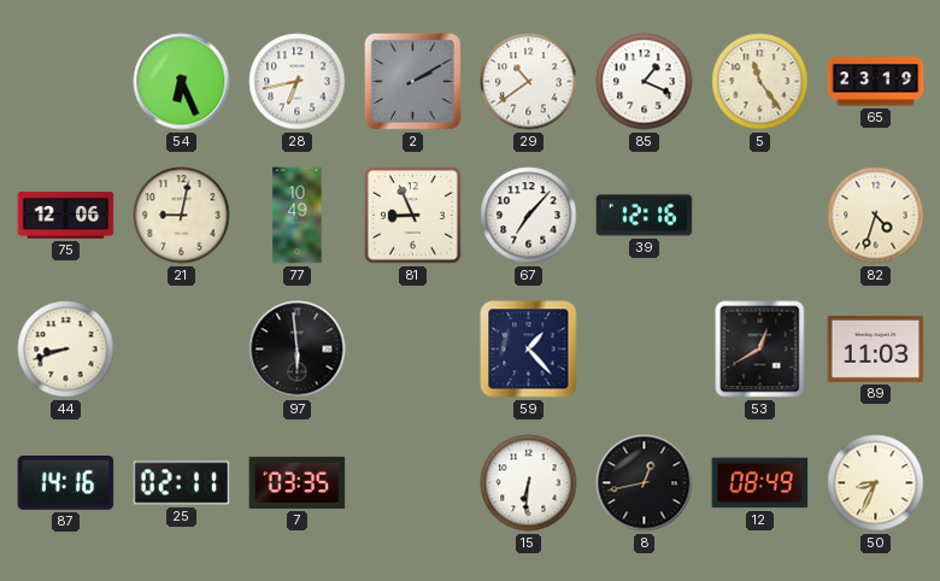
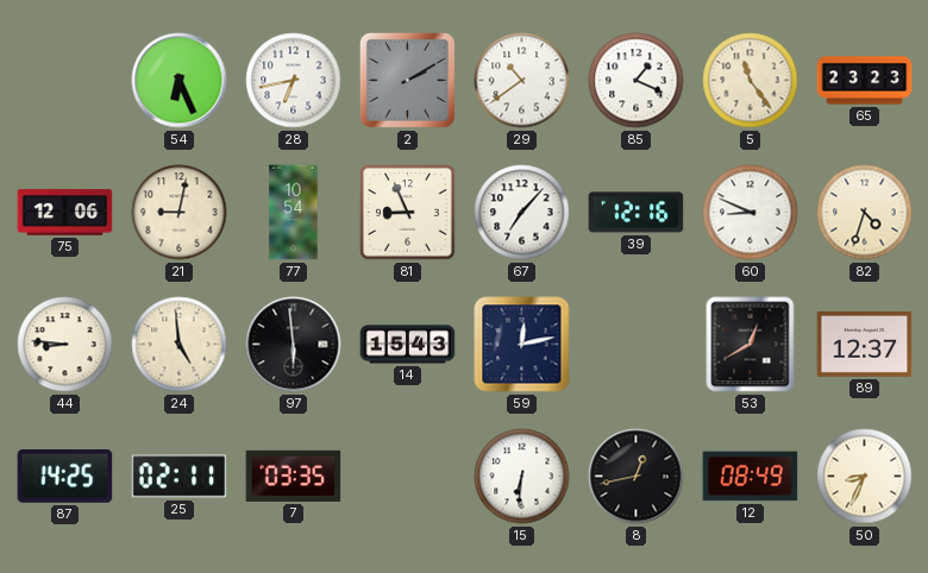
65: 23:19 -> 23:23 (865, 81)
77: 10:49 -> 10:54 (294, 213)
60: none -> 8:49 (751, 213)
44: 8:42 -> 8:46 (65, 345)
24: none -> 4:59 (180, 345)
14: none -> 15:43 (408, 345)
59: 1:23 -> 12:13 (522, 345)
89: 11:03 -> 12:37 (865, 344)
87: 14:16 -> 14:25 (65, 477)
